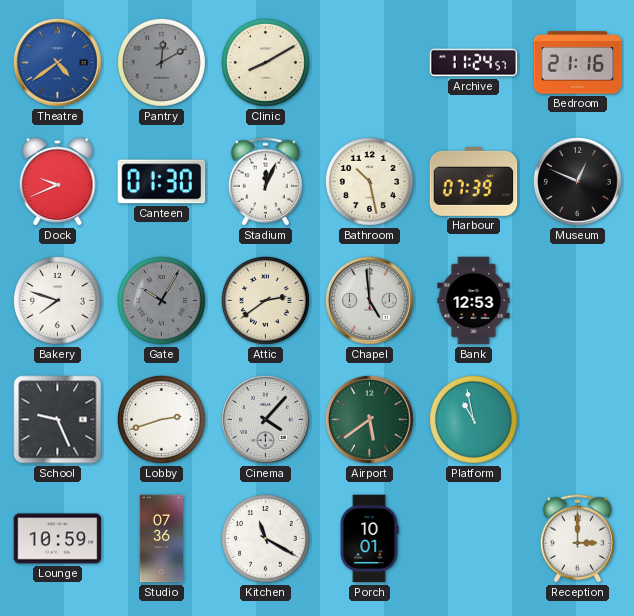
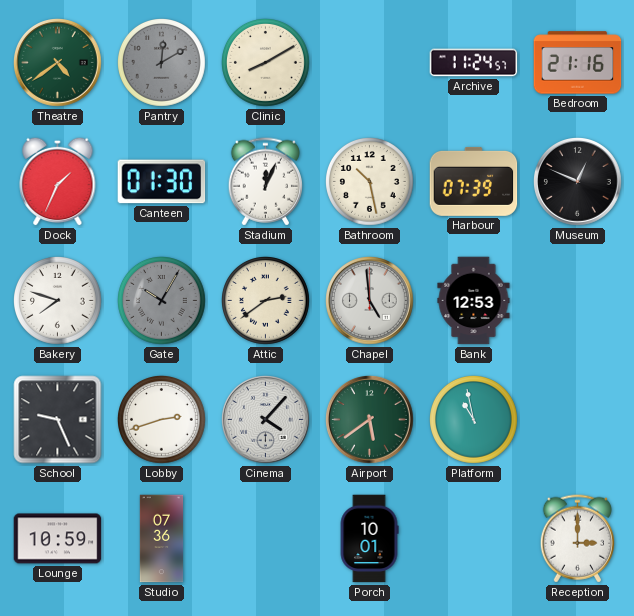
Theatre dial: blue -> green (58, 63)
Dock: 9:41 -> 1:34 (58, 181)
Kitchen: 11:20 -> none (266, 539)
